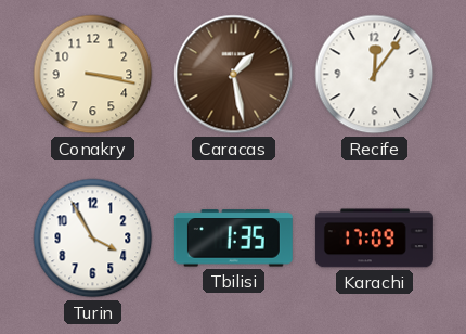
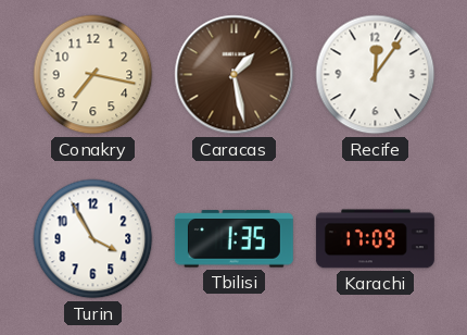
Conakry: 3:17 -> 7:17 (93, 75)
